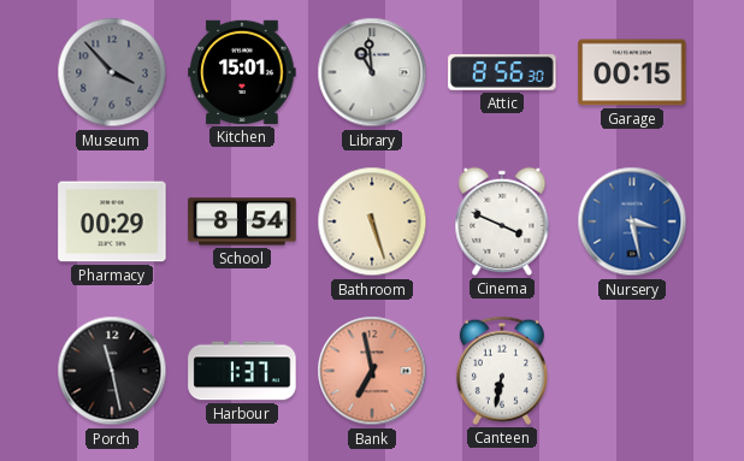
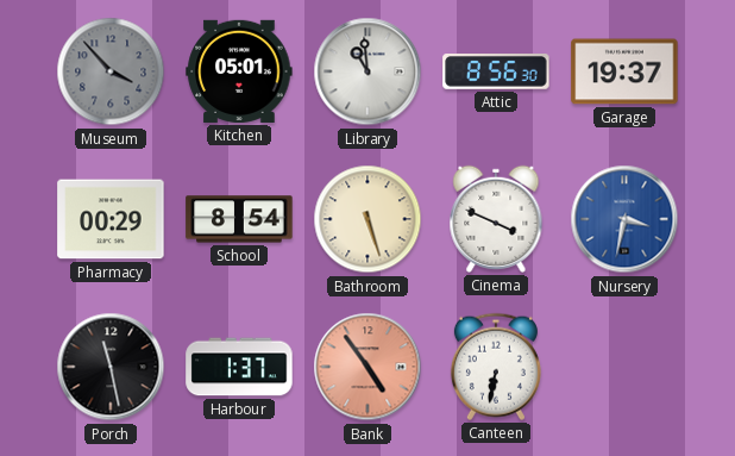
Kitchen: 15:01 -> 05:01 (239, 71)
Garage: 00:15 -> 19:37 (624, 71)
Nursery: 3:28 -> 3:32 (624, 219)
Bank: 6:58 -> 4:54 (367, 367)
